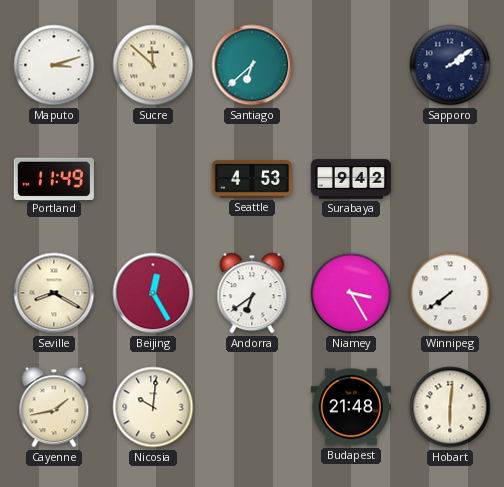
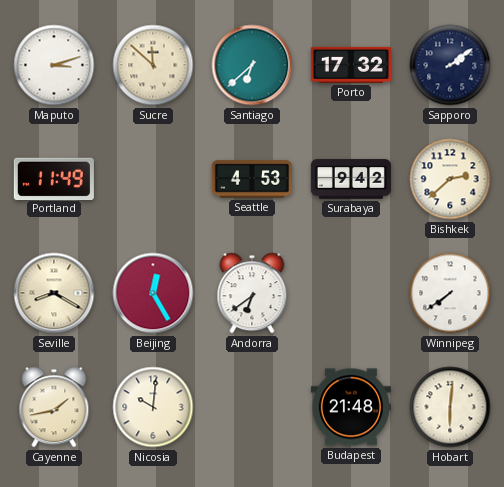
Porto: none -> 17:32 (351, 65)
Bishkek: none -> 2:38 (450, 179)
Niamey: 3:25 -> none (351, 293)
